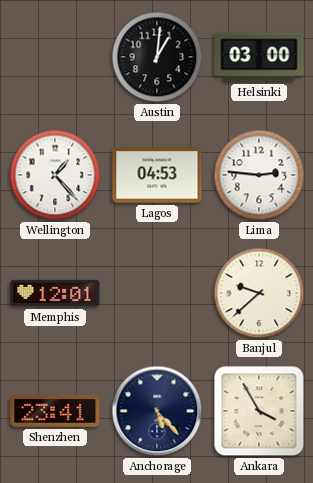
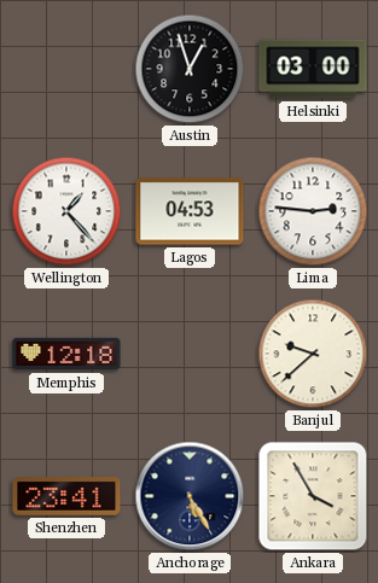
Austin: 1:01 -> 12:57 (190, 69)
Memphis: 12:01 -> 12:18 (66, 354)
Anchorage: 5:23 -> 5:25 (190, 496)
